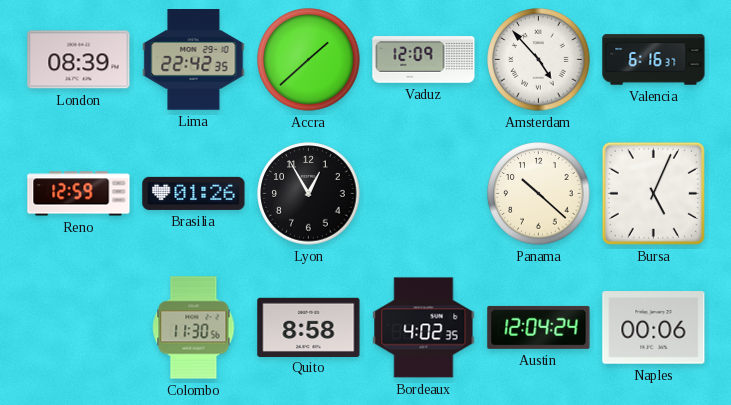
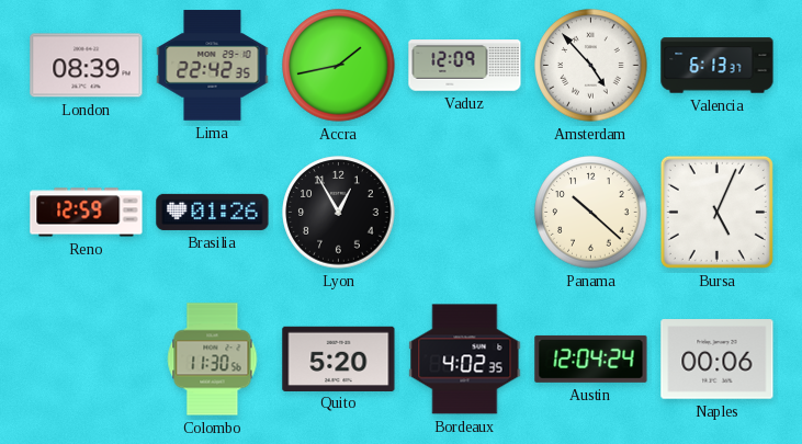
Accra: 1:38 -> 1:43 (339, 66)
Valencia: 6:16 -> 6:13 (718, 66)
Quito: 8:58 -> 5:20 (339, 358)
